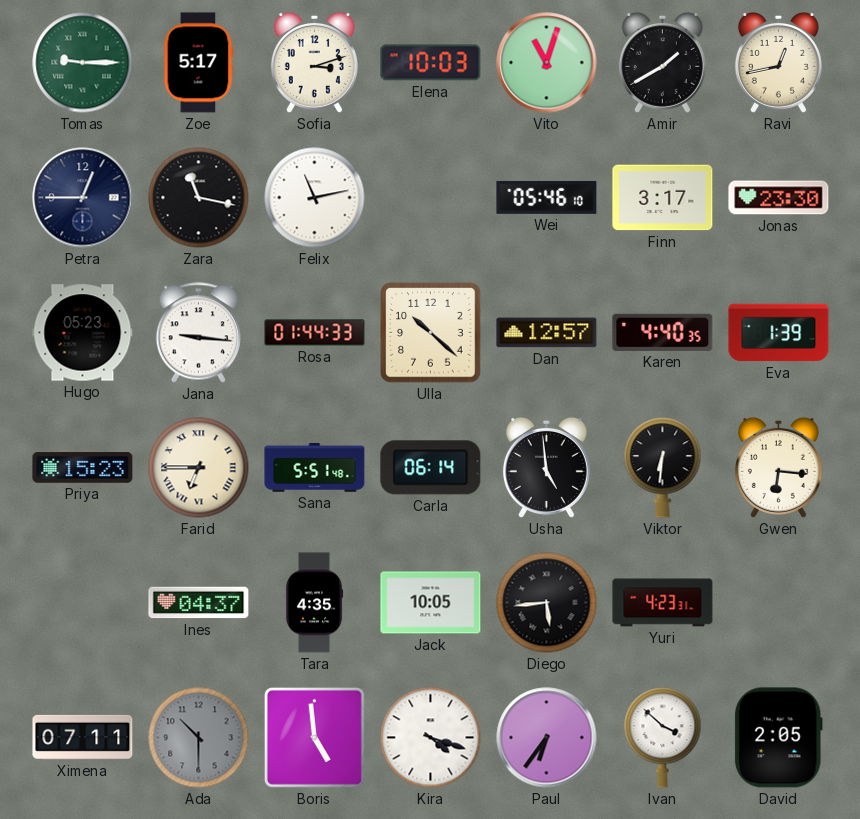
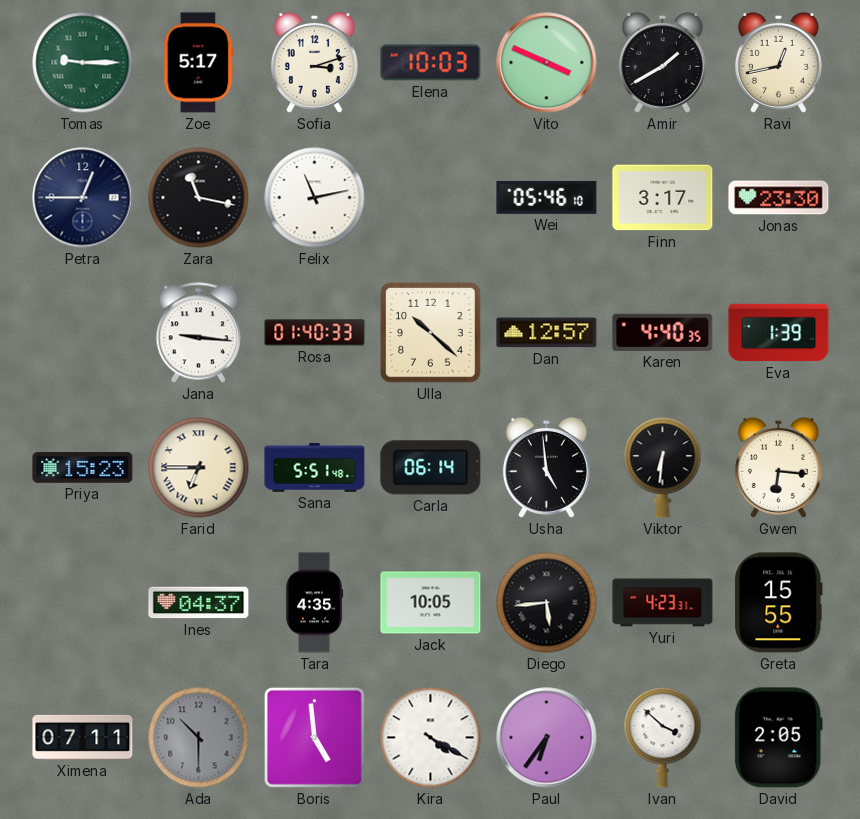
Vito: 11:03 -> 3:49 (547, 63)
Hugo: 05:23 -> none (83, 333)
Rosa: 01:44 -> 01:40 (315, 333)
Greta: none -> 15:55 (779, 603)
Kira: 4:18 -> 4:20 (431, 738)
